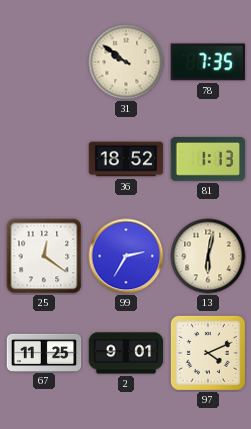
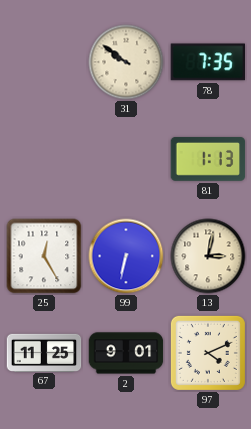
36: 18:52 -> none (126, 159)
25: 12:21 -> 12:25 (44, 256)
99: 2:35 -> 6:32 (126, 256)
13: 6:02 -> 3:02 (208, 256)
